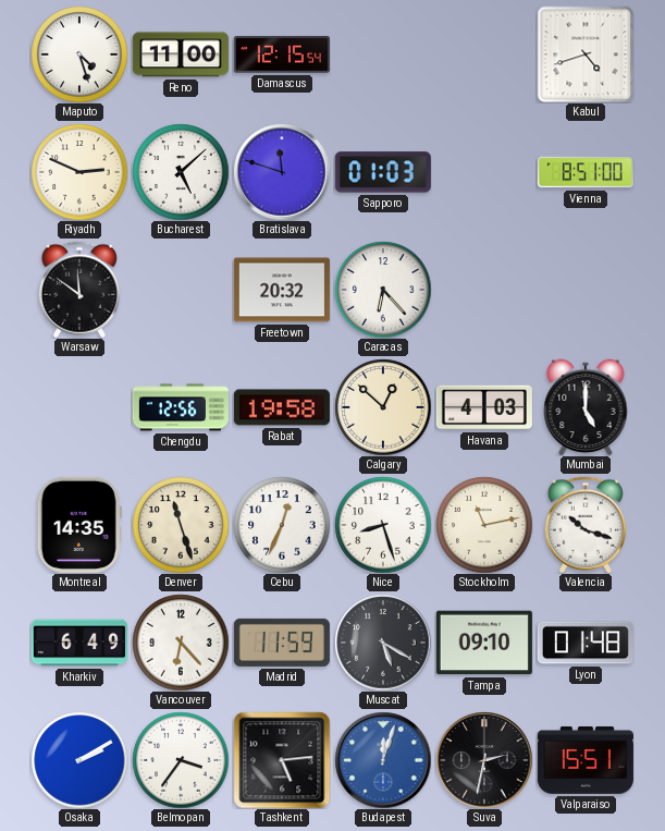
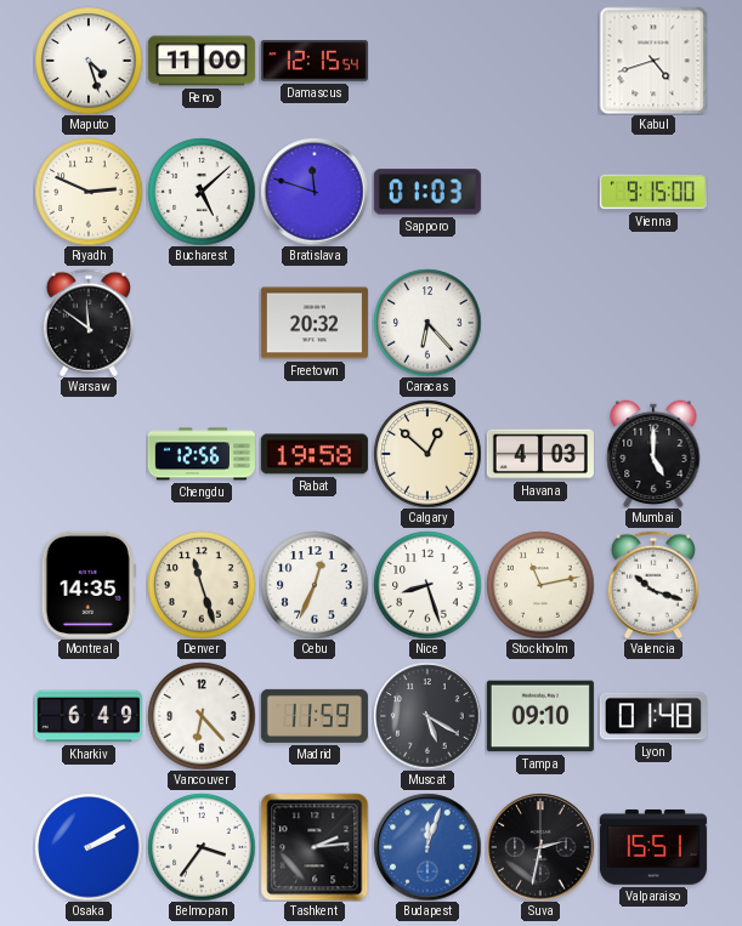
Vienna: 8:51 -> 9:15 (653, 192)
Tashkent: 5:14 -> 2:14 (315, 847)
